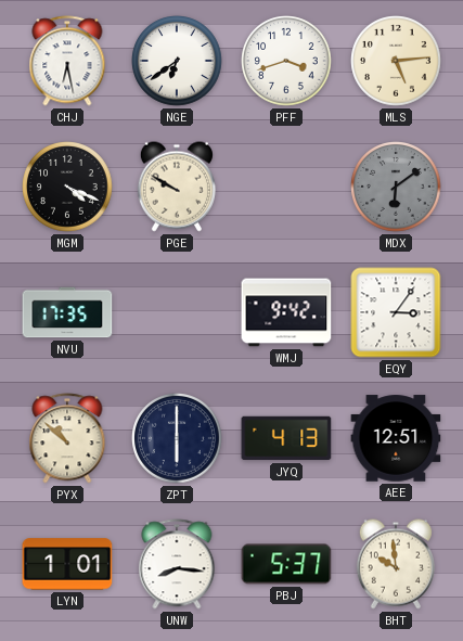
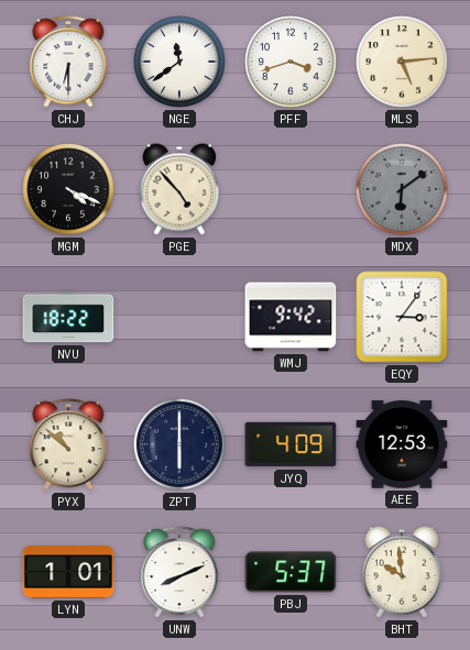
CHJ: 6:28 -> 6:30 (68, 62)
NGE: 6:39 -> 11:39 (179, 62)
PGE: 9:50 -> 4:53 (179, 189)
NVU: 17:35 -> 18:22 (68, 317)
JYQ: 4:13 -> 4:09 (291, 444)
AEE: 12:51 -> 12:53 (402, 444)
UNW: 8:16 -> 8:11 (179, 572)
